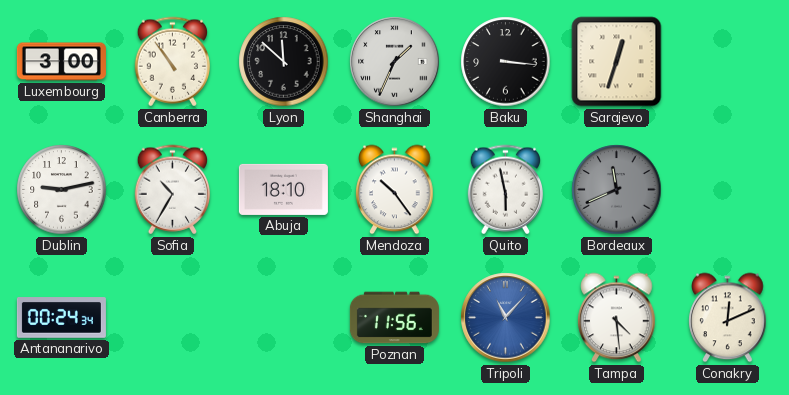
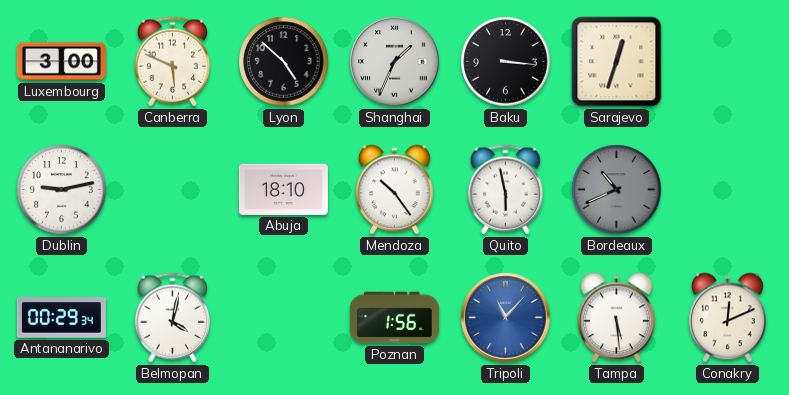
Canberra: 10:54 -> 5:49 (172, 62)
Lyon: 11:52 -> 4:52 (284, 62)
Sofia: 10:35 -> none (172, 190)
Bordeaux: 11:41 -> 10:41 (617, 190)
Antananarivo: 00:24 -> 00:29 (61, 318)
Belmopan: none -> 4:02 (172, 318)
Poznan: 11:56 -> 1:56 (394, 318)
Tampa: 4:29 -> 5:29 (617, 318)
